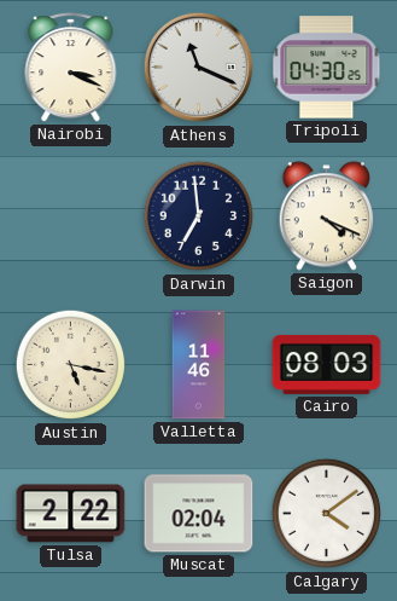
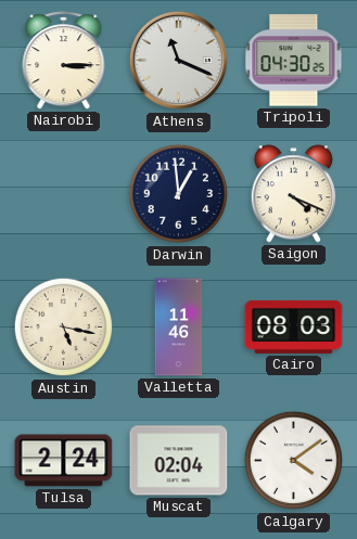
Nairobi: 3:19 -> 3:15 (64, 61)
Darwin: 6:59 -> 12:59 (179, 194)
Tulsa: 2:22 -> 2:24 (64, 461)
